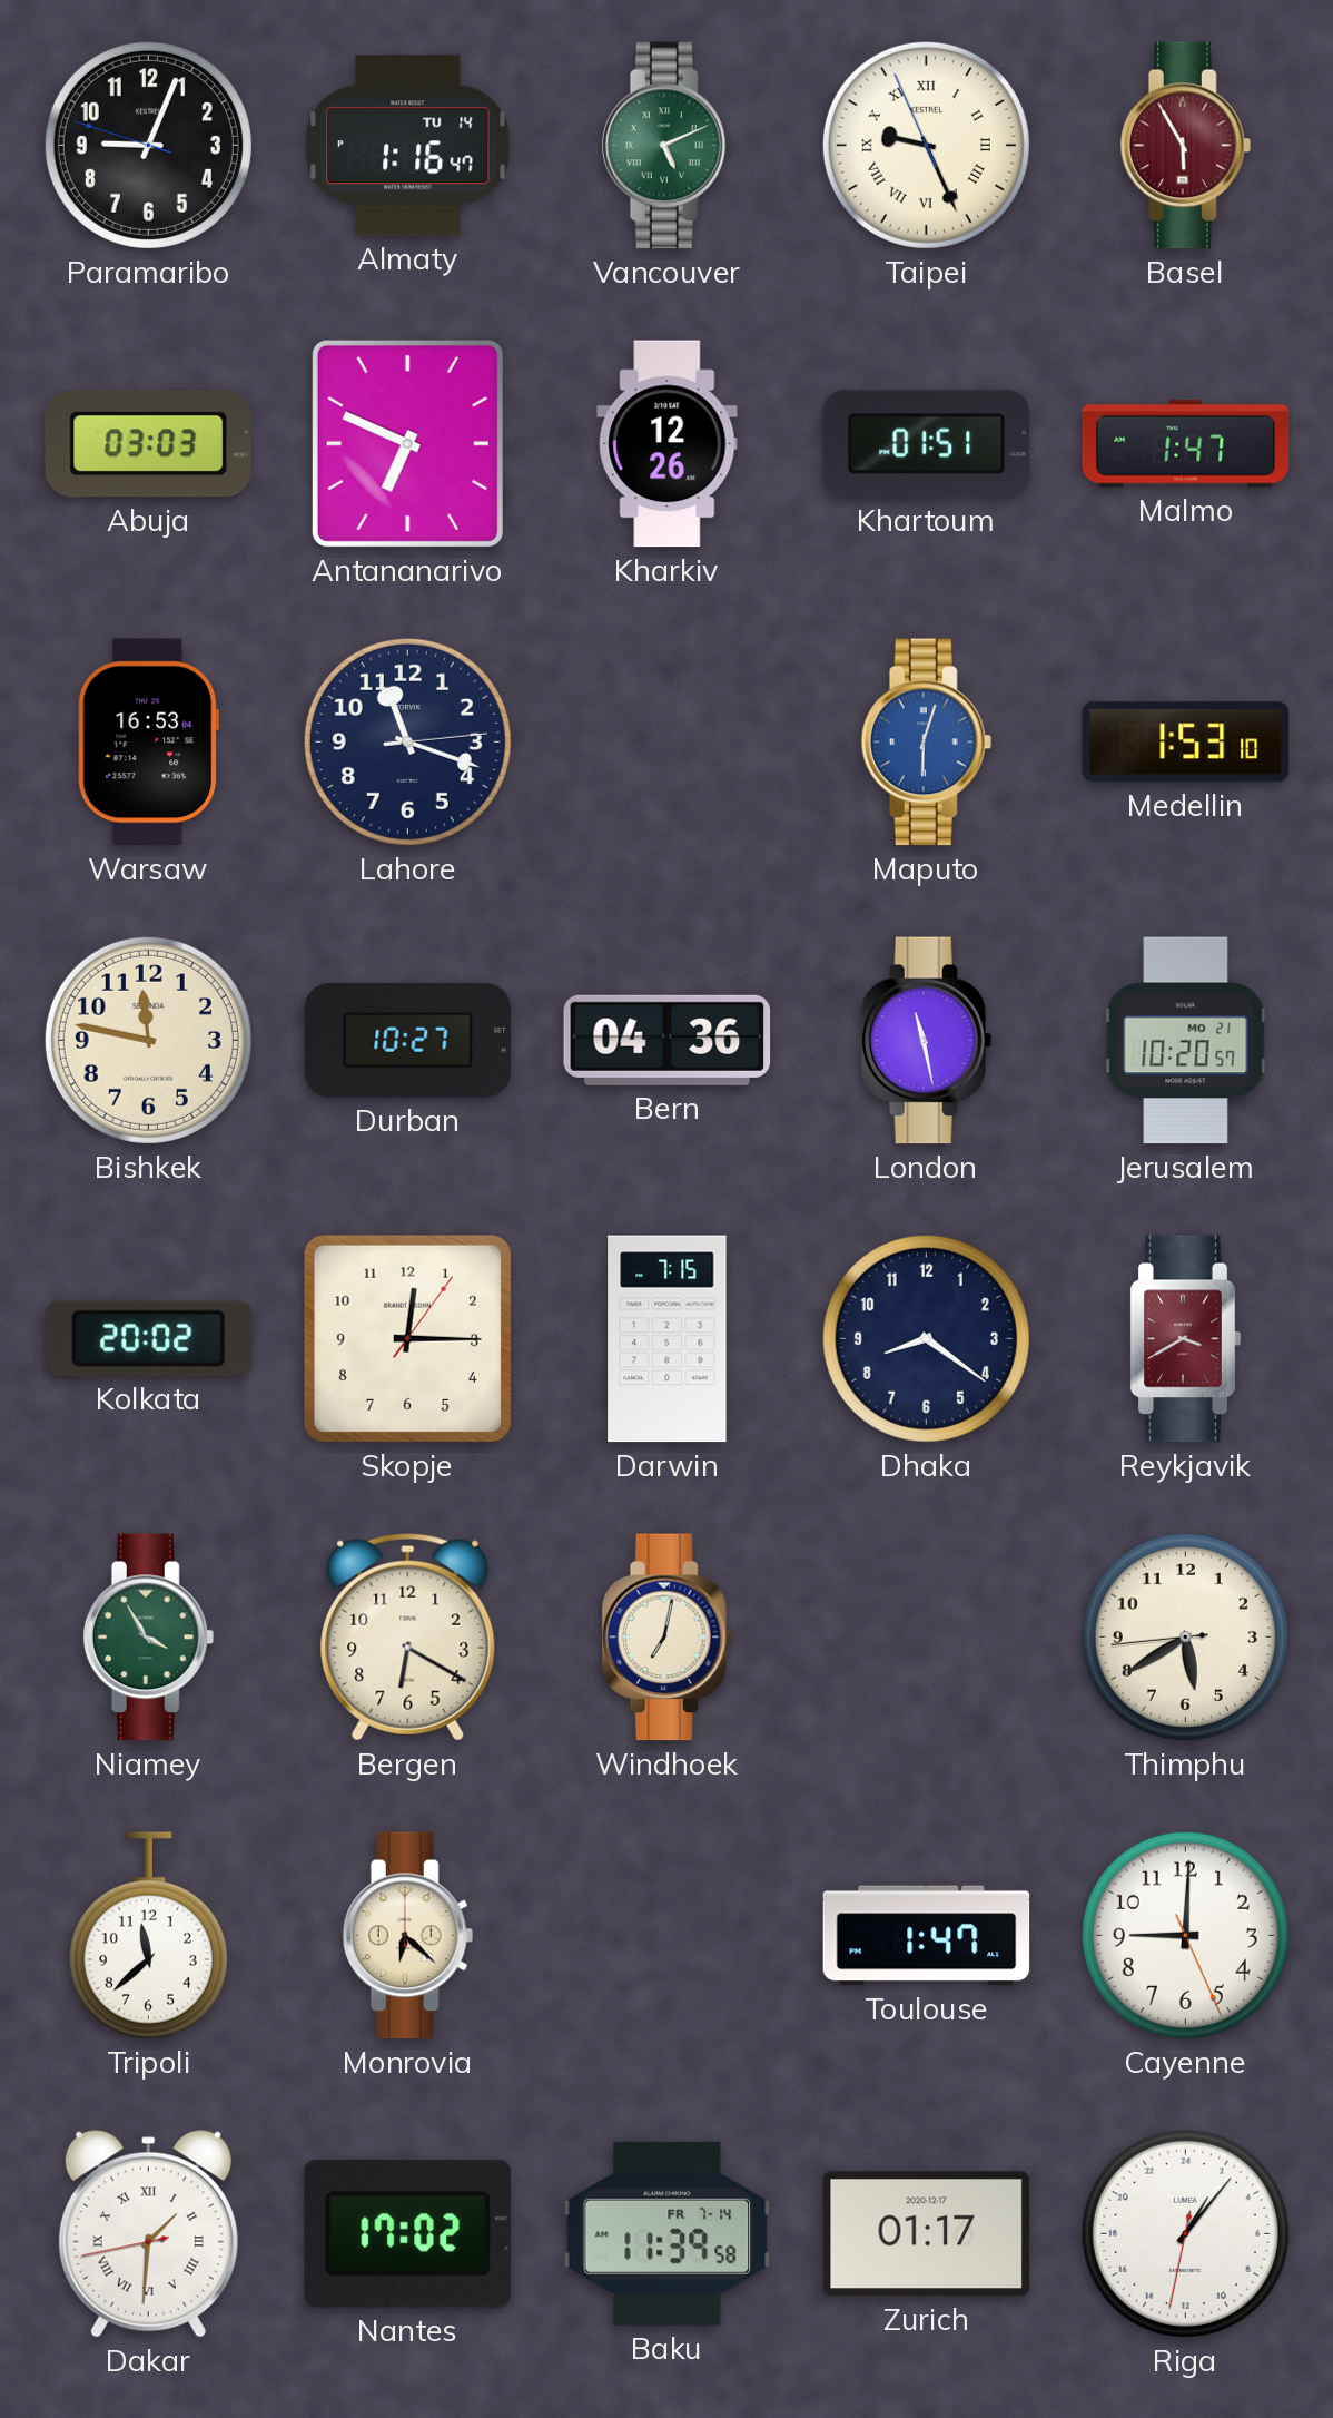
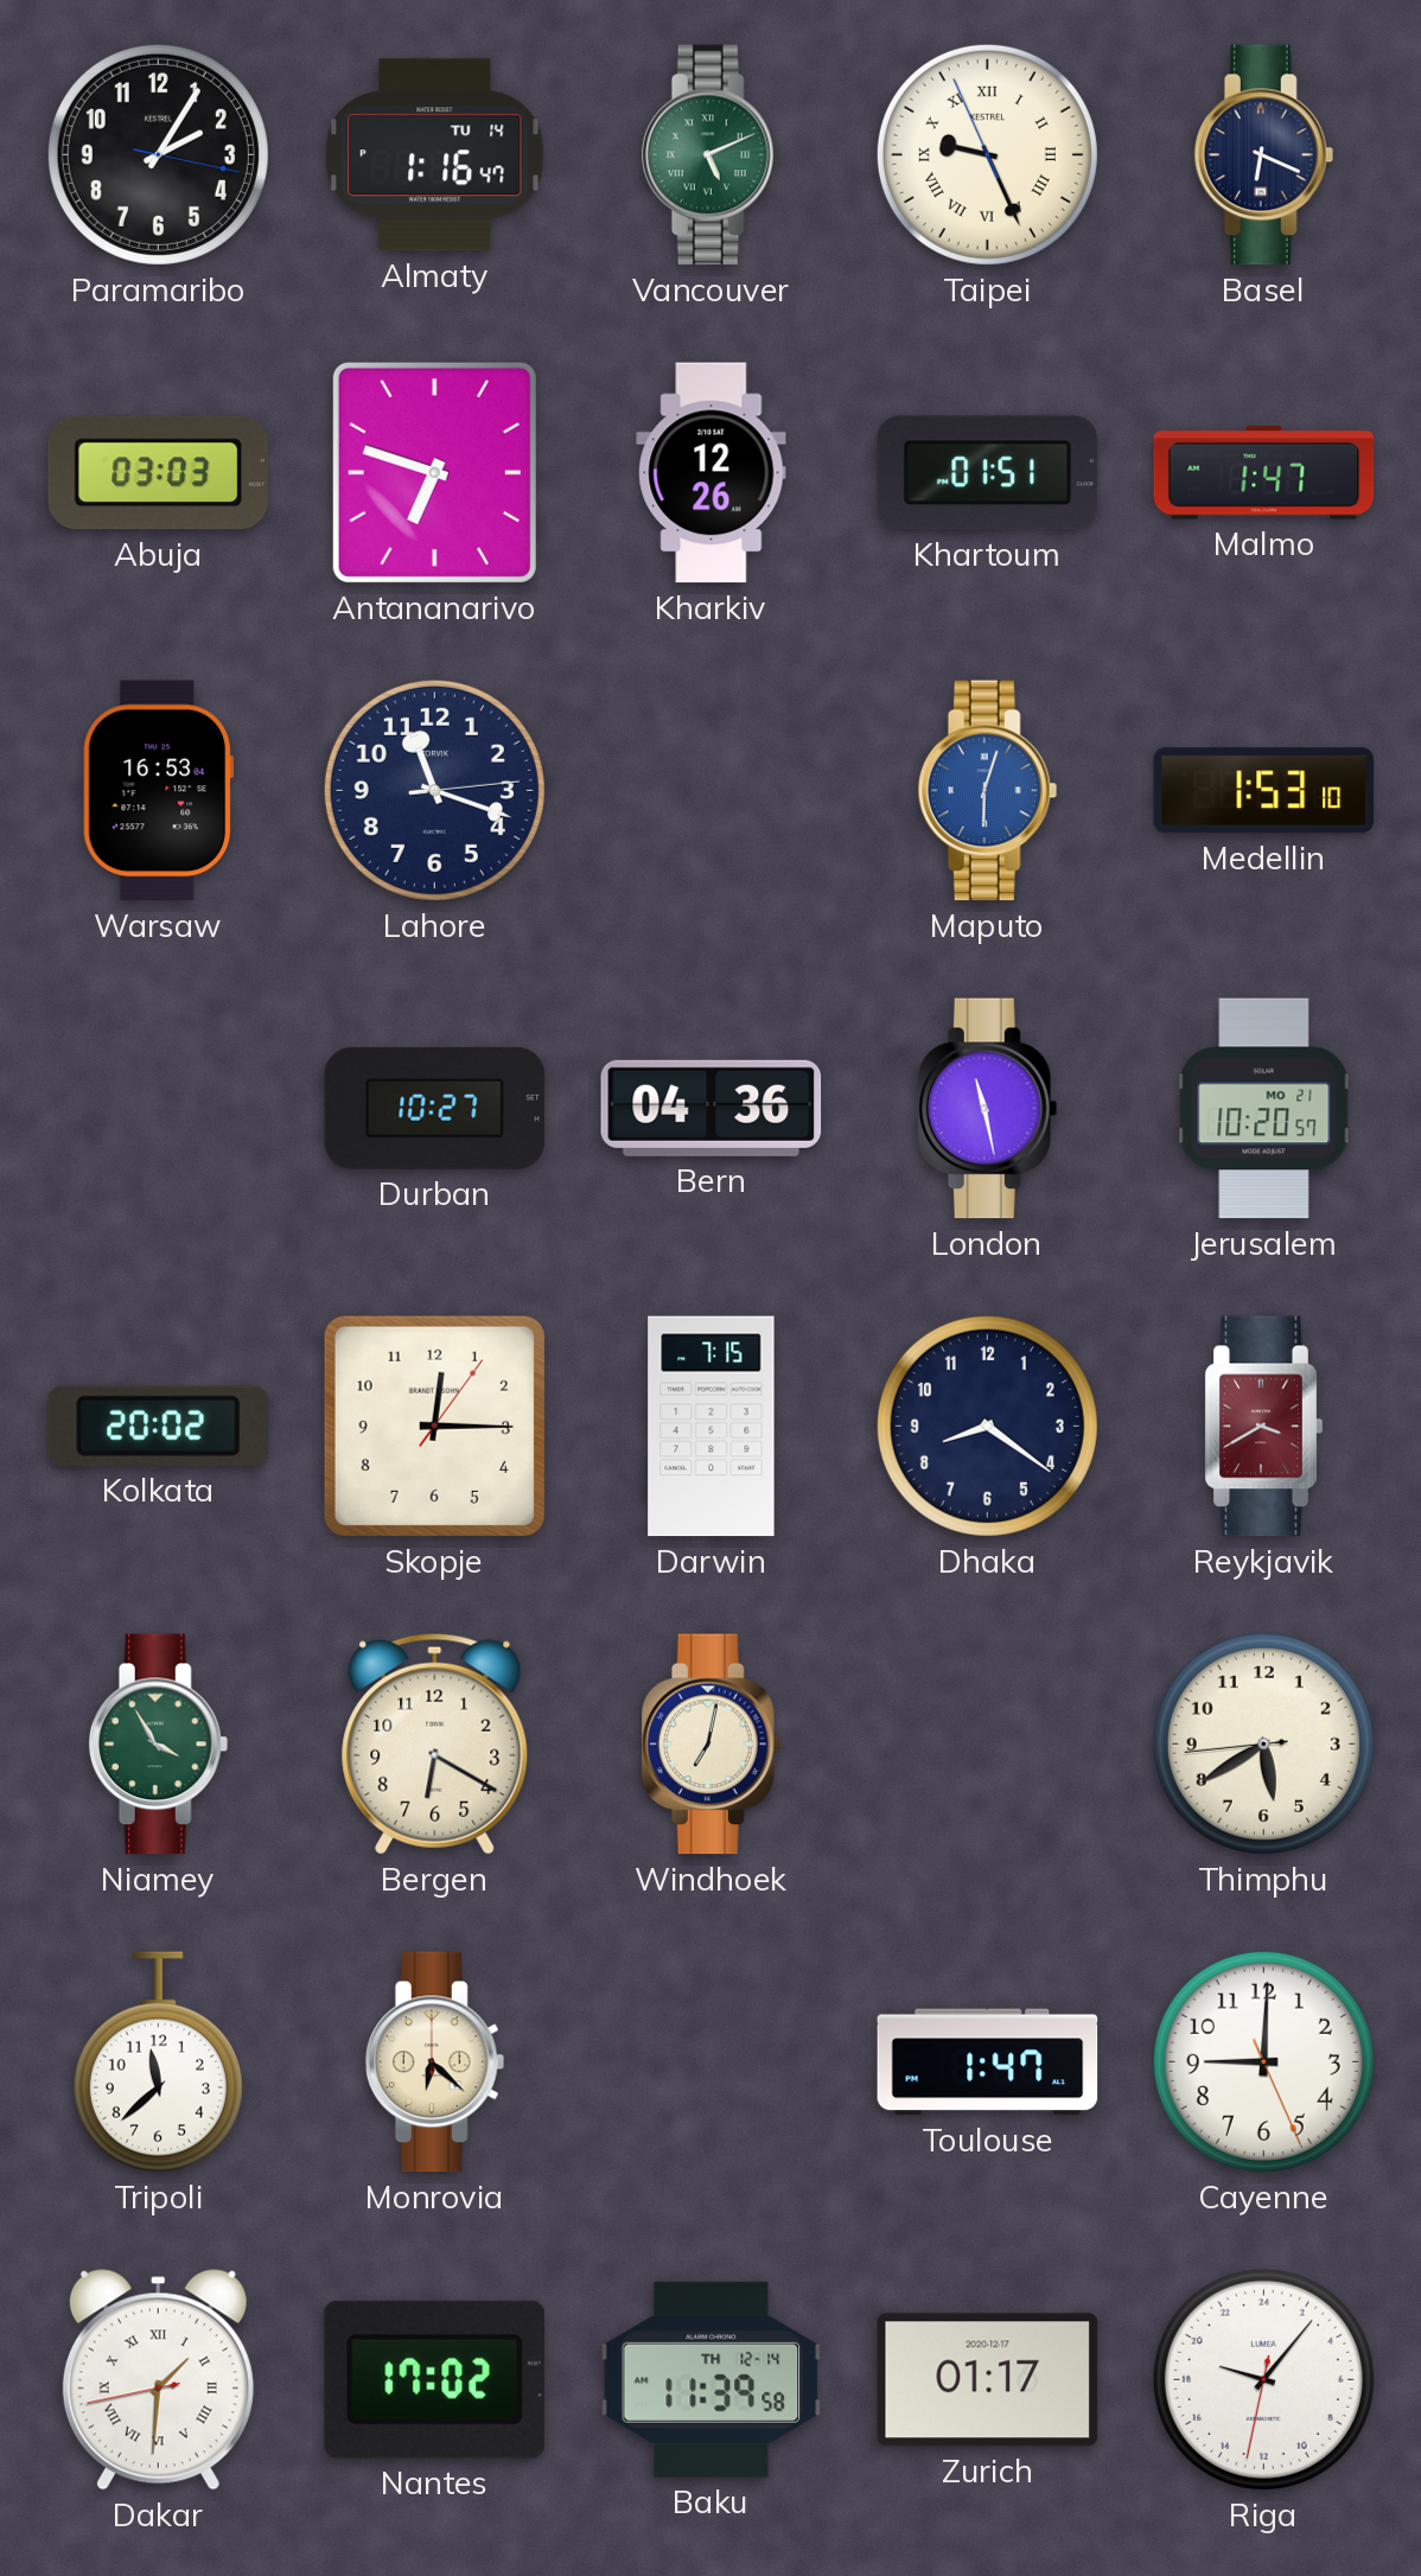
Paramaribo: 9:03 -> 2:05 (158, 154)
Basel: 5:55 -> 6:19 (1264, 155)
Basel dial: burgundy -> navy (1264, 155)
Antananarivo: 6:49 -> 6:48 (434, 472)
Bishkek: 11:47 -> none (148, 1040)
Baku date: FR 7-14 -> TH 12-14 (712, 2379)
Riga: 2:06 -> 19:06 (1263, 2379)
